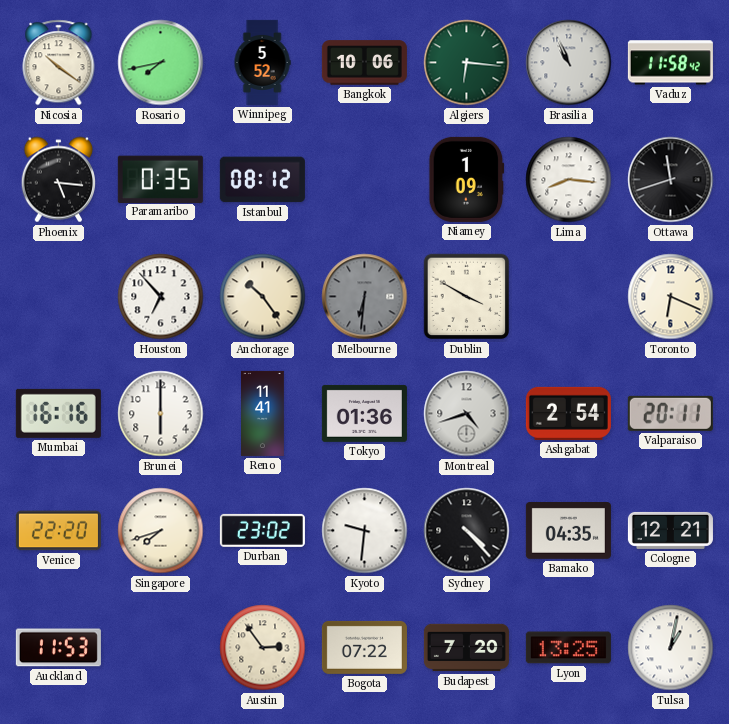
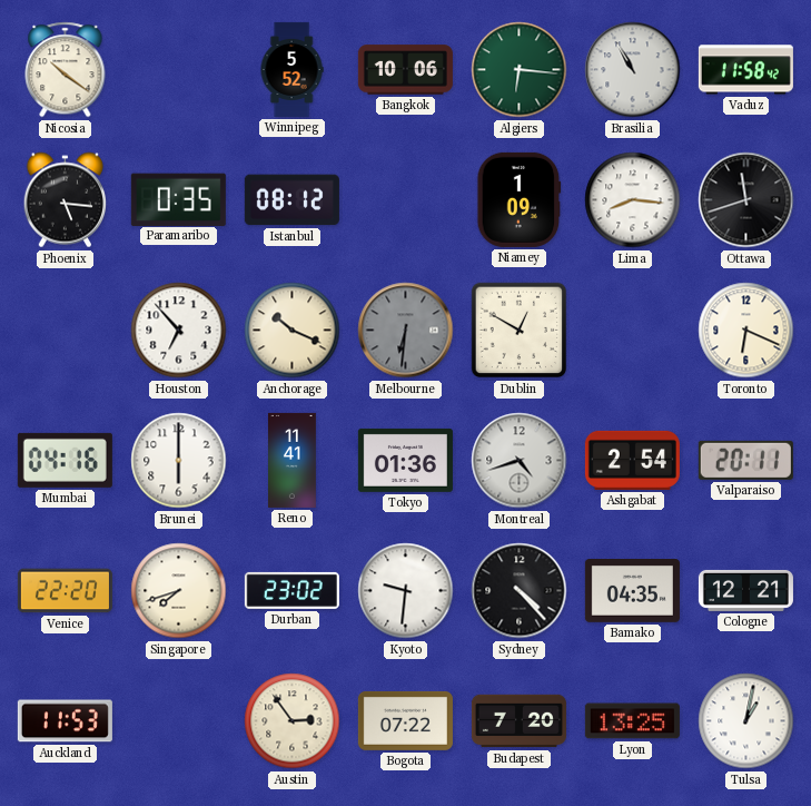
Rosario: 7:43 -> none (161, 63)
Brasilia: 10:56 -> 10:55 (633, 70)
Anchorage: 10:24 -> 10:19 (293, 331)
Dublin: 3:50 -> 12:50 (520, 331)
Mumbai: 16:16 -> 04:16 (65, 460)
